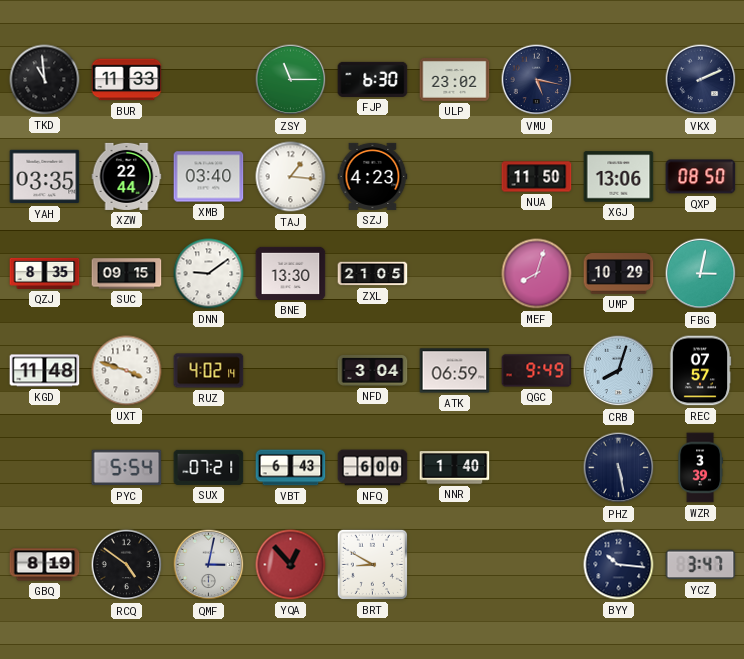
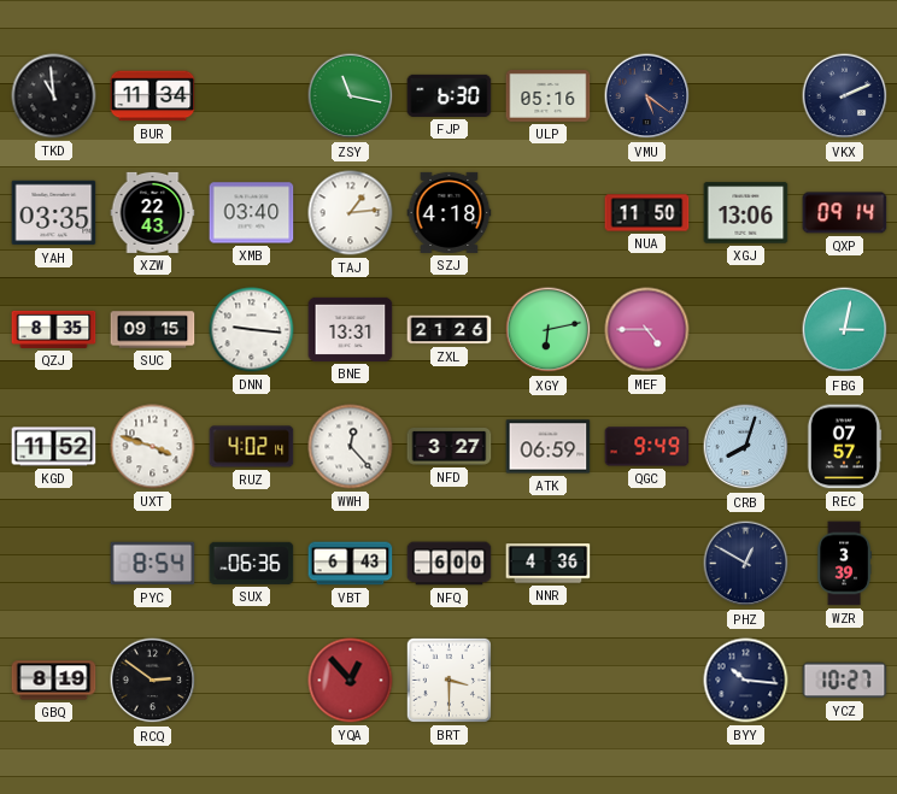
BUR: 11:33 -> 11:34 (153, 96)
ZSY: 11:15 -> 11:17 (351, 96)
ULP: 23:02 -> 05:16 (549, 96)
VMU: 5:17 -> 5:21 (647, 96)
XZW: 22:44 -> 22:43 (153, 212)
TAJ: 1:16 -> 1:14 (351, 213)
SZJ: 4:23 -> 4:18 (450, 212)
QXP: 08:50 -> 09:14 (845, 213)
DNN: 9:09 -> 9:16 (252, 330)
BNE: 13:30 -> 13:31 (351, 329)
ZXL: 21:05 -> 21:26 (450, 330)
XGY: none -> 6:13 (549, 330)
MEF: 8:03 -> 4:45 (647, 330)
UMP: 10:29 -> none (619, 274)
KGD: 11:48 -> 11:52 (54, 447)
WWH: none -> 12:23 (351, 447)
NFD: 3:04 -> 3:27 (450, 447)
PYC: 5:54 -> 8:54 (153, 564)
SUX: 07:21 -> 06:36 (252, 563)
NNR: 1:40 -> 4:36 (549, 564)
PHZ: 5:28 -> 12:50 (746, 564)
RCQ: 4:51 -> 2:51 (153, 681)
QMF: 3:02 -> none (209, 565)
BRT: 8:50 -> 3:30 (448, 680)
YCZ: 3:47 -> 10:27 (845, 681)
